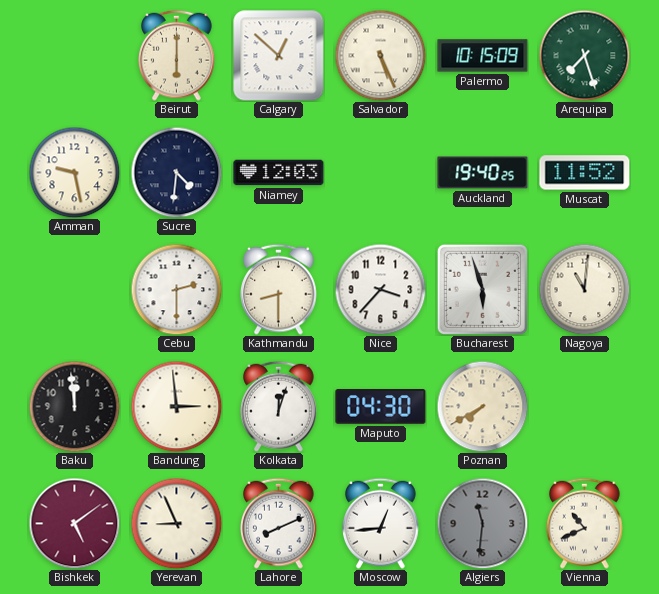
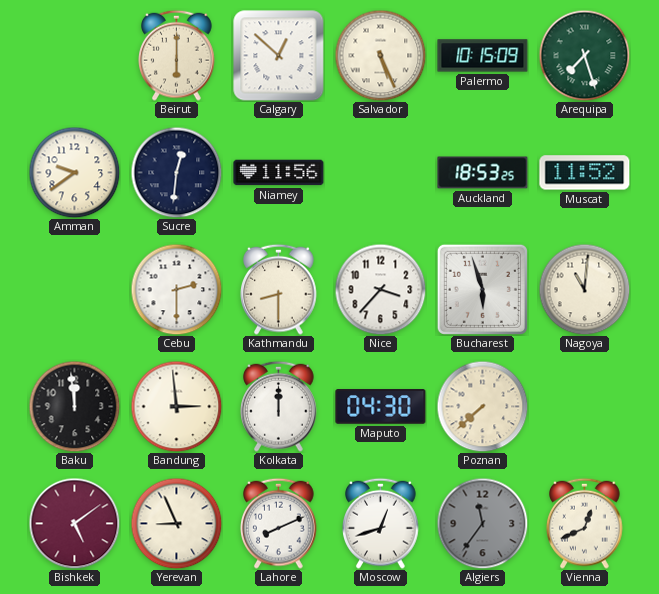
Amman: 9:28 -> 9:39 (74, 172)
Sucre: 4:31 -> 12:31 (176, 172)
Niamey: 12:03 -> 11:56 (279, 173)
Auckland: 19:40 -> 18:53 (483, 173)
Kolkata: 12:03 -> 12:00 (279, 406)
Poznan: 7:40 -> 7:38 (482, 406)
Moscow: 12:44 -> 12:42 (381, 523)
Algiers: 11:31 -> 11:36 (482, 523)
Vienna: 10:41 -> 12:41 (585, 523)
